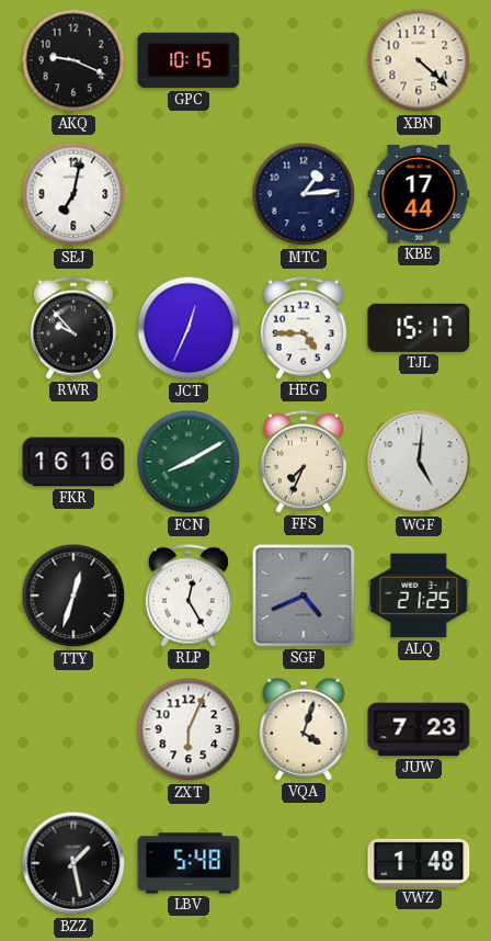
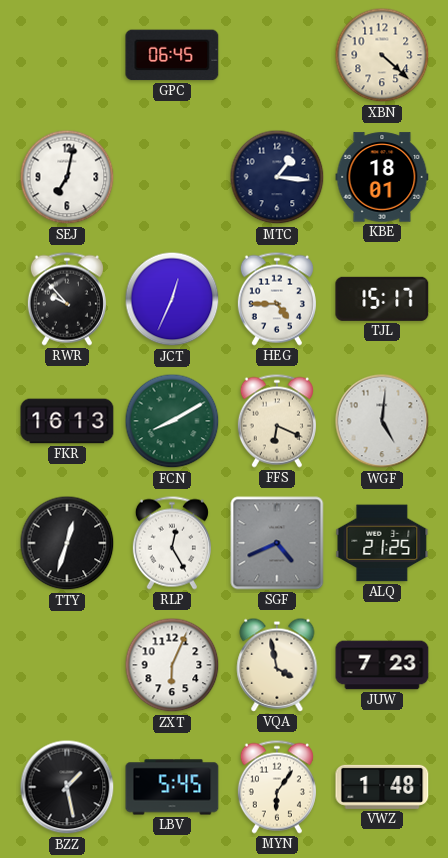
AKQ: 9:19 -> none (73, 60)
GPC: 10:15 -> 06:45 (172, 55)
MTC: 1:14 -> 1:16 (277, 177)
KBE: 17:44 -> 18:01 (382, 177)
FKR: 16:16 -> 16:13 (67, 421)
FFS: 7:34 -> 6:19 (277, 421)
VQA: 4:03 -> 3:58 (277, 665)
LBV: 5:48 -> 5:45 (172, 787)
MYN: none -> 6:06 (277, 787)
